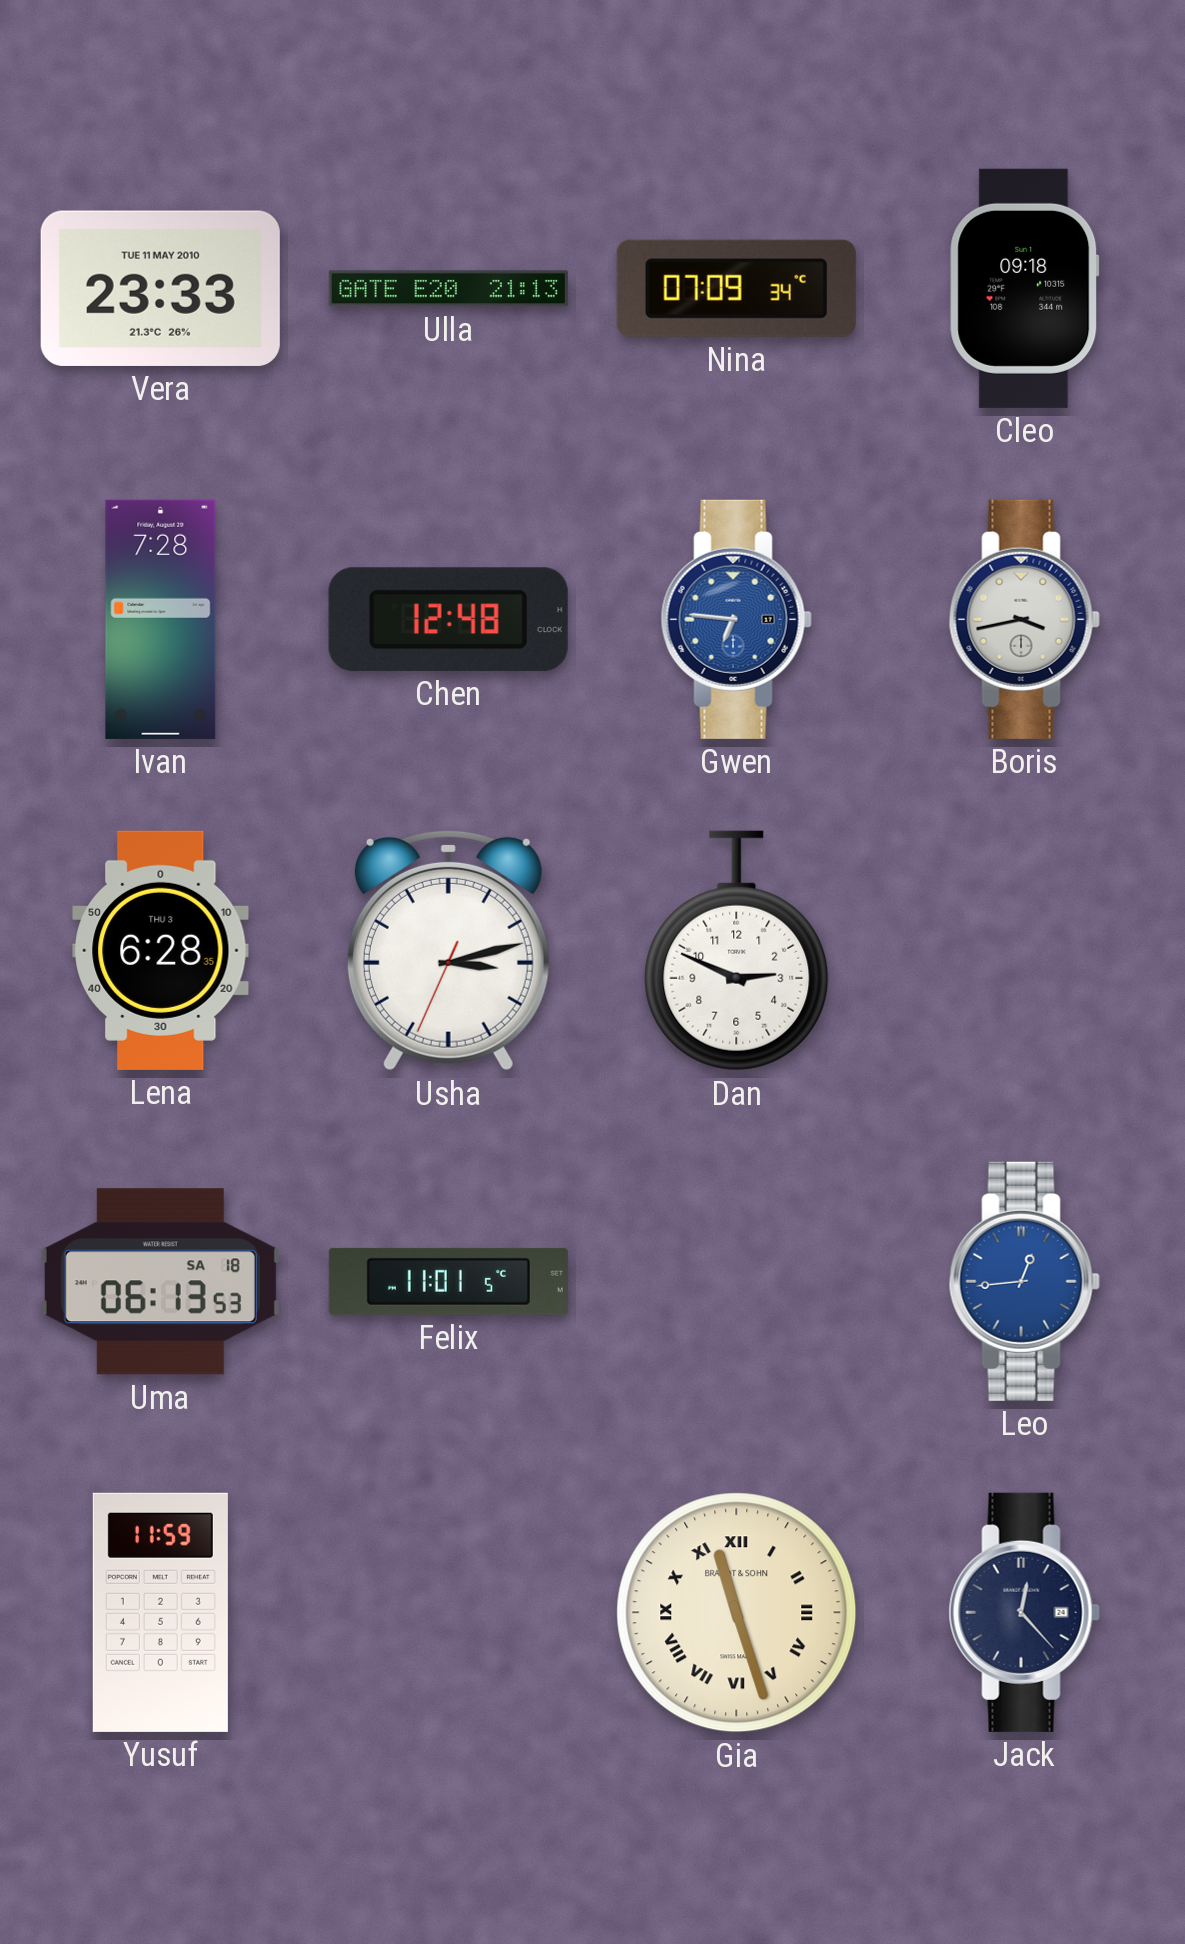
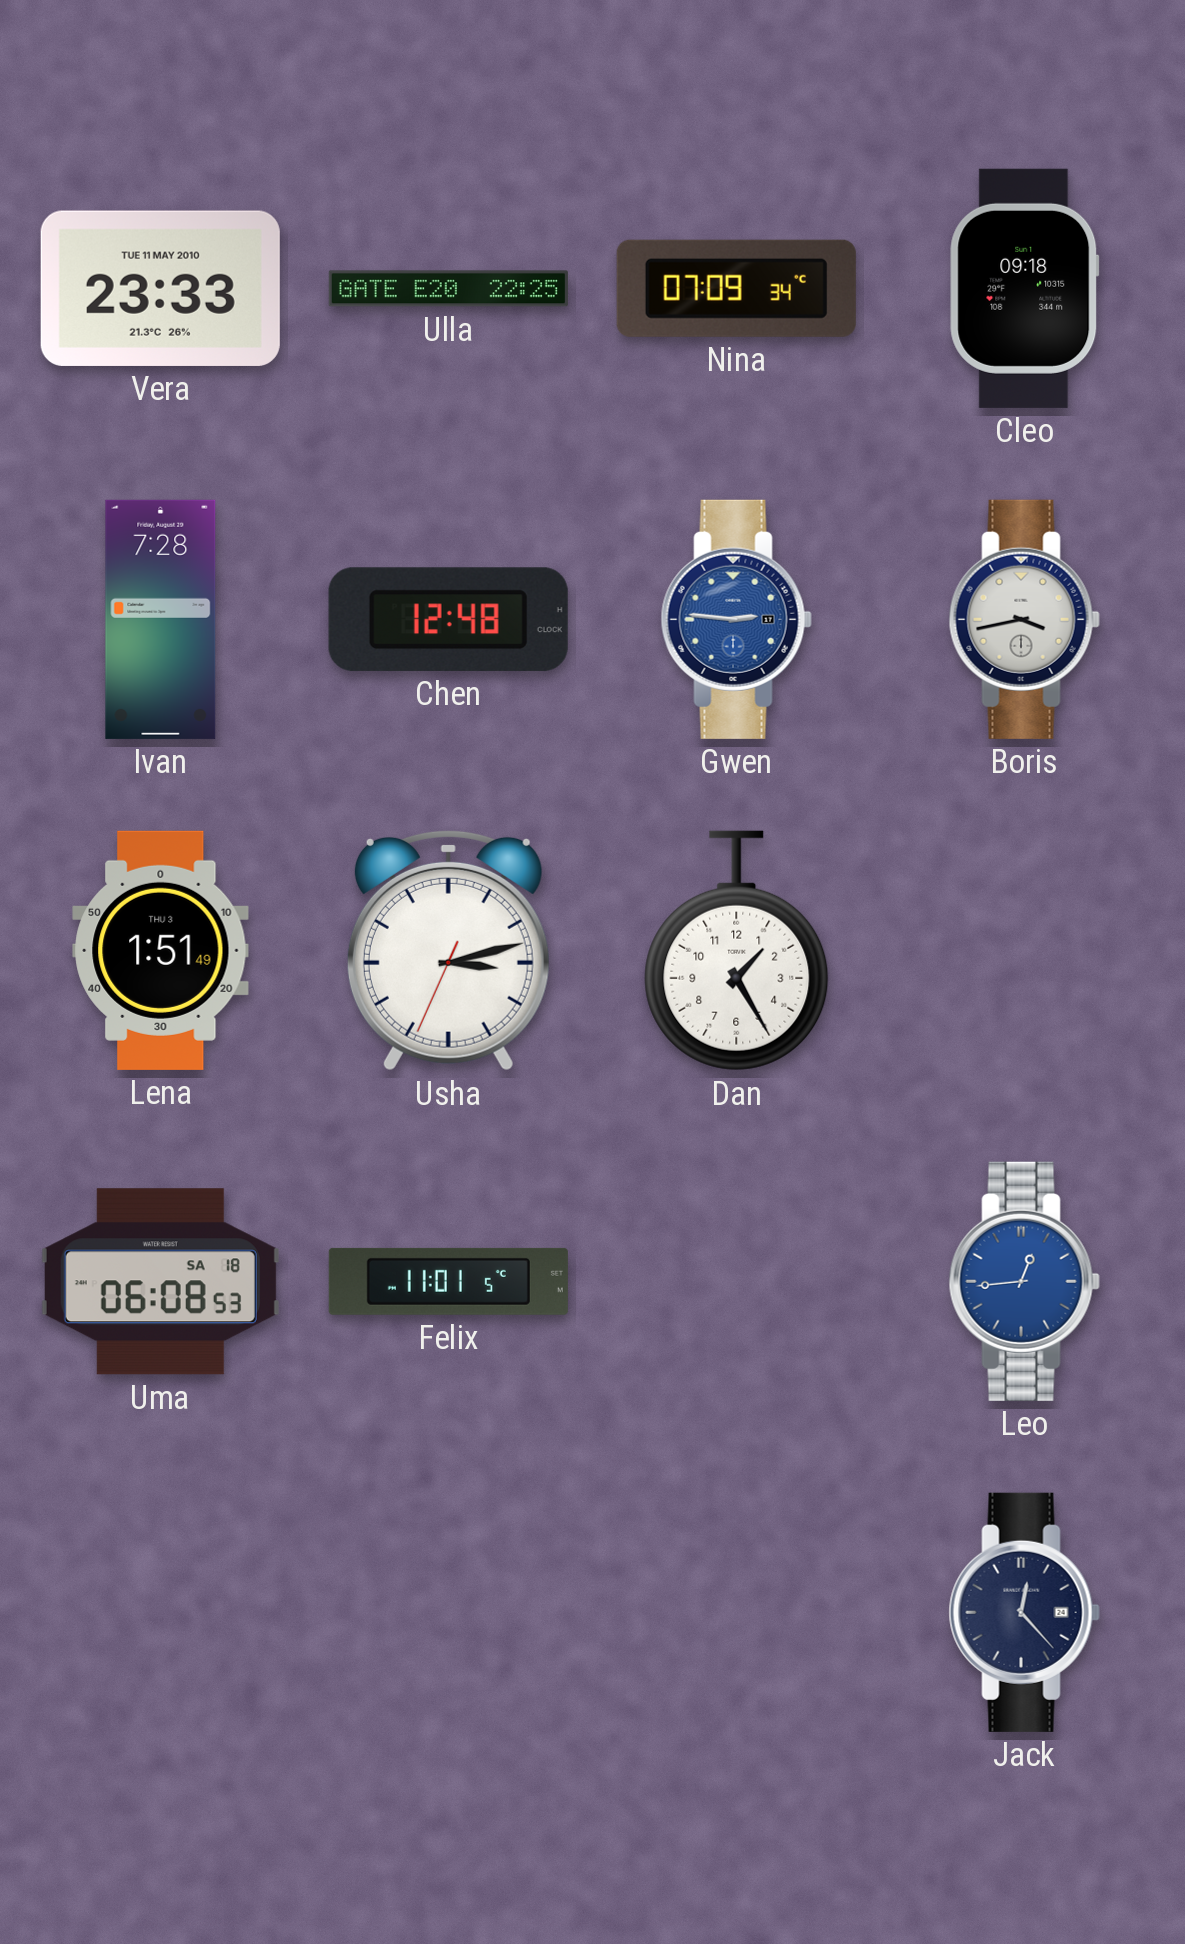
Ulla: 21:13 -> 22:25 (448, 289)
Gwen: 6:46 -> 2:46 (736, 619)
Lena: 6:28 -> 1:51 (161, 950)
Dan: 2:49 -> 1:25 (737, 951)
Uma: 06:13 -> 06:08 (160, 1282)
Yusuf: 11:59 -> none (160, 1612)
Gia: 11:27 -> none (737, 1613)
